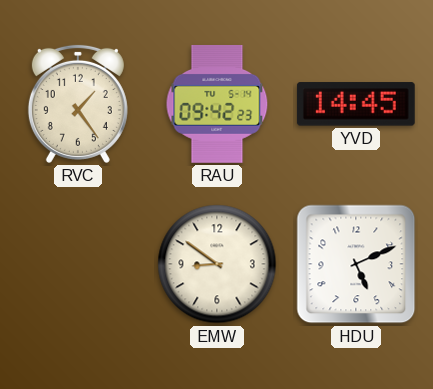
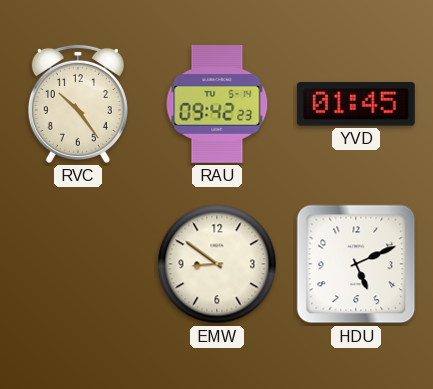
RVC: 1:24 -> 10:24 (78, 104)
YVD: 14:45 -> 01:45 (356, 104)
